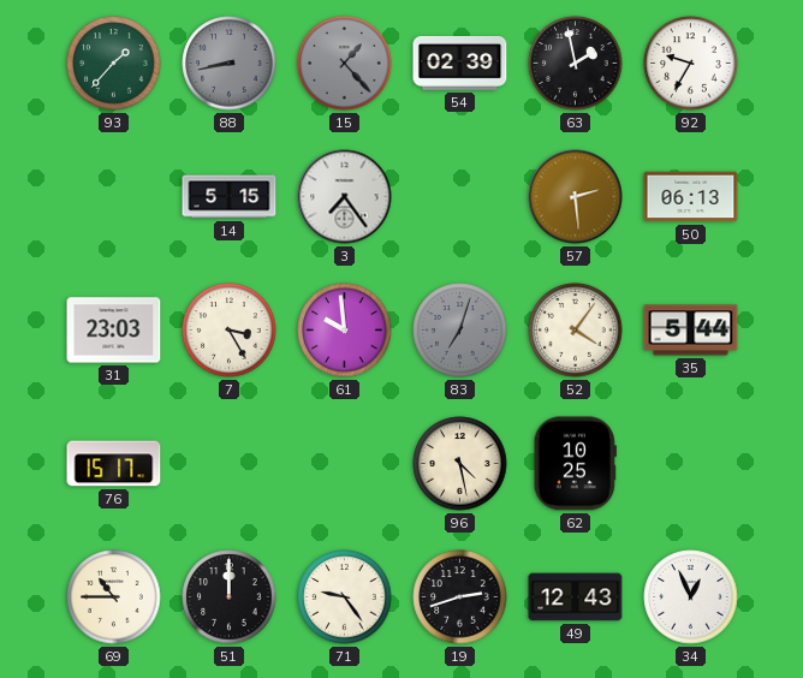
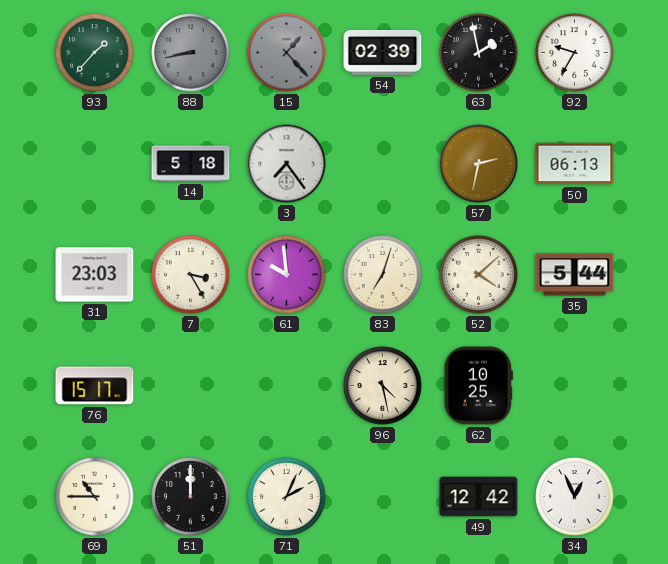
14: 5:15 -> 5:18 (191, 164)
57: 2:29 -> 2:32 (479, 164)
83 dial: grey -> cream (383, 275)
52: 4:06 -> 4:08 (479, 275)
71: 9:24 -> 2:04 (287, 497)
19: 2:42 -> none (460, 597)
49: 12:43 -> 12:42 (479, 497)
